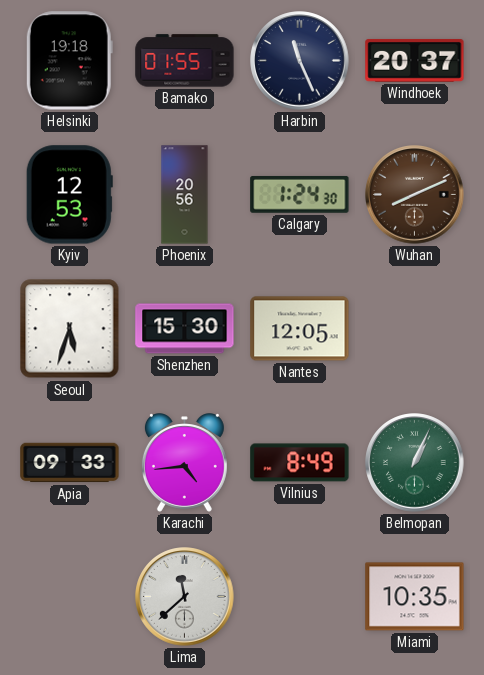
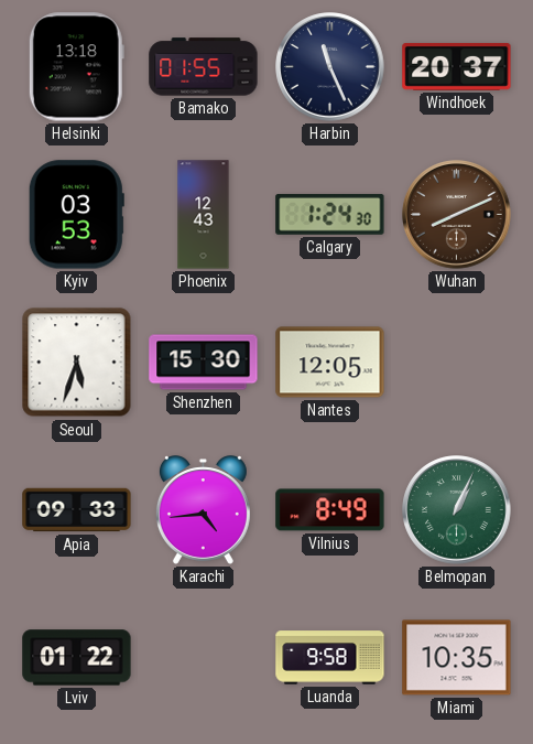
Helsinki: 19:18 -> 13:18 (76, 67)
Kyiv: 12:53 -> 03:53 (76, 215)
Phoenix: 20:56 -> 12:43 (204, 215)
Lviv: none -> 01:22 (77, 658)
Lima: 11:38 -> none (185, 597)
Luanda: none -> 9:58 (330, 658)
